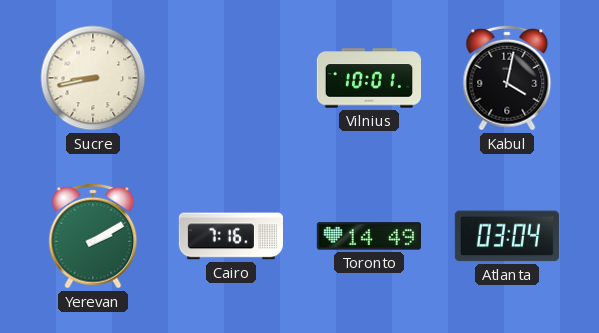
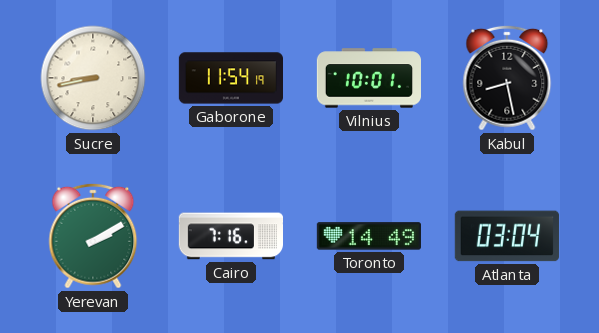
Gaborone: none -> 11:54 (230, 78)
Kabul: 4:02 -> 8:28 (507, 78)
